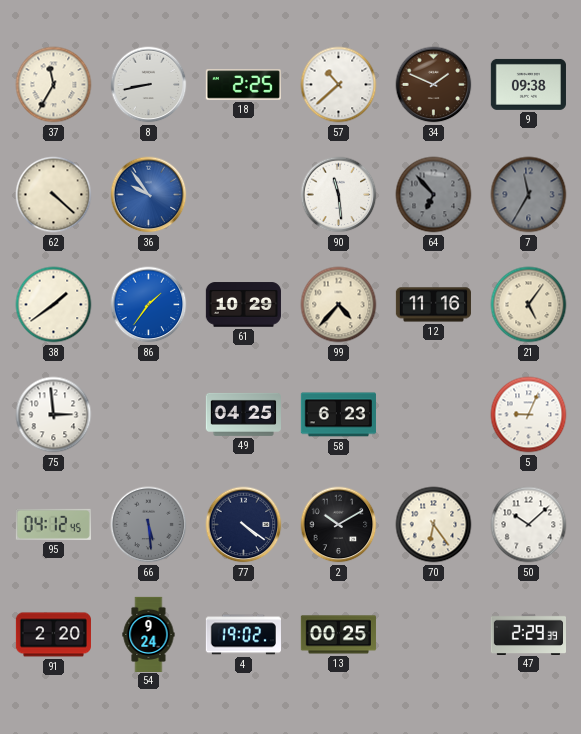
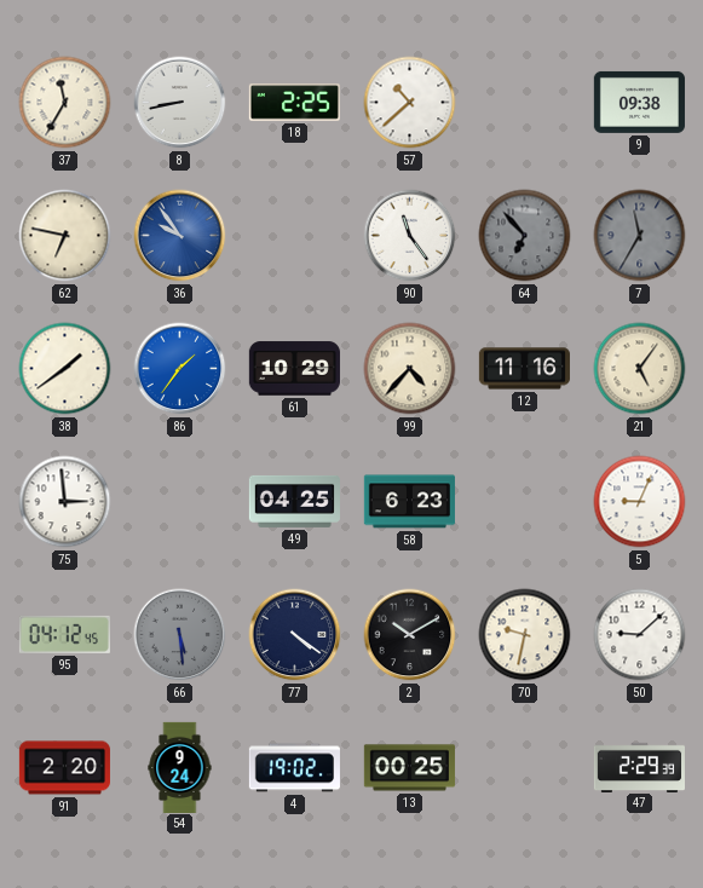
34: 1:49 -> none (434, 85)
62: 4:22 -> 6:47 (65, 236)
90: 11:29 -> 11:24 (410, 236)
70: 6:24 -> 9:32 (525, 635)
50: 10:08 -> 9:08 (640, 635)
